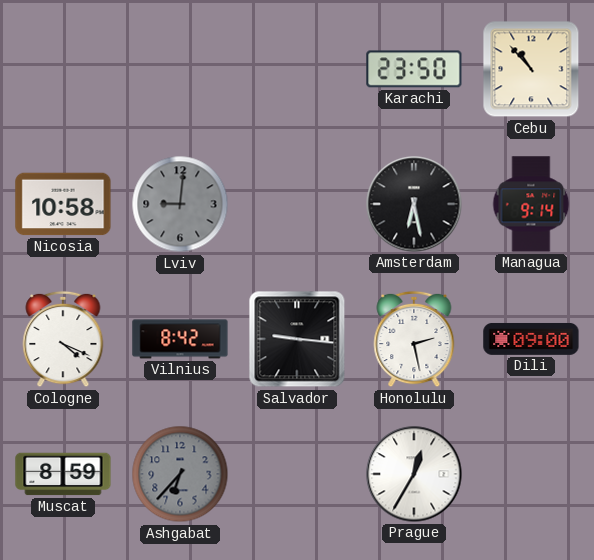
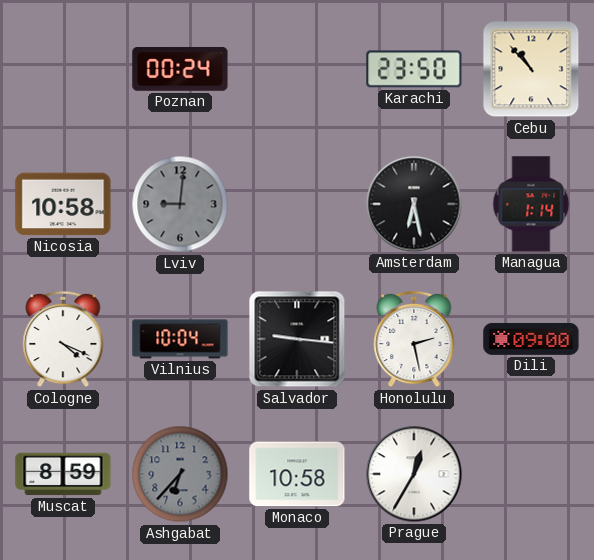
Poznan: none -> 00:24 (180, 70)
Managua: 9:14 -> 1:14 (531, 204)
Vilnius: 8:42 -> 10:04 (180, 339)
Monaco: none -> 10:58 (297, 474)
